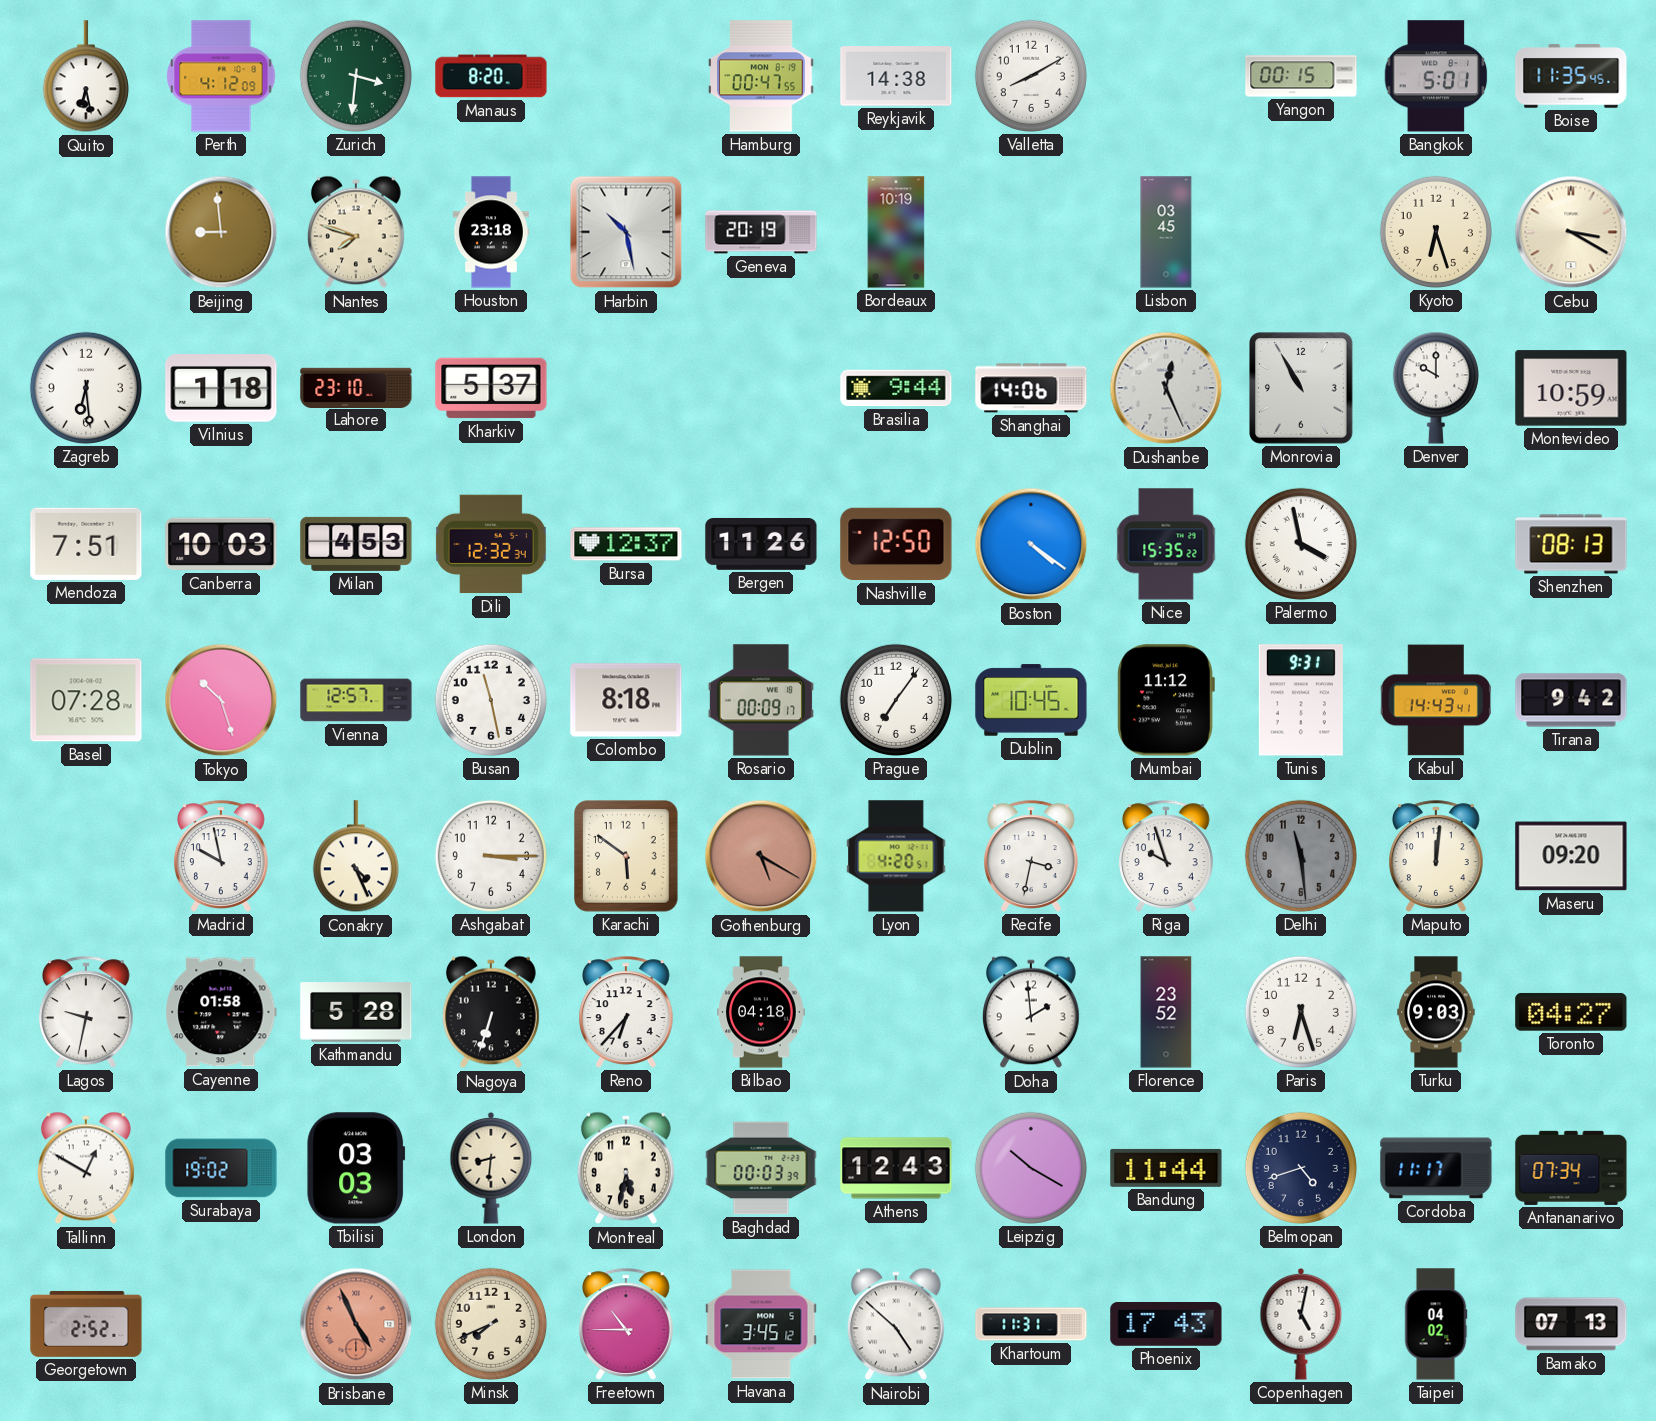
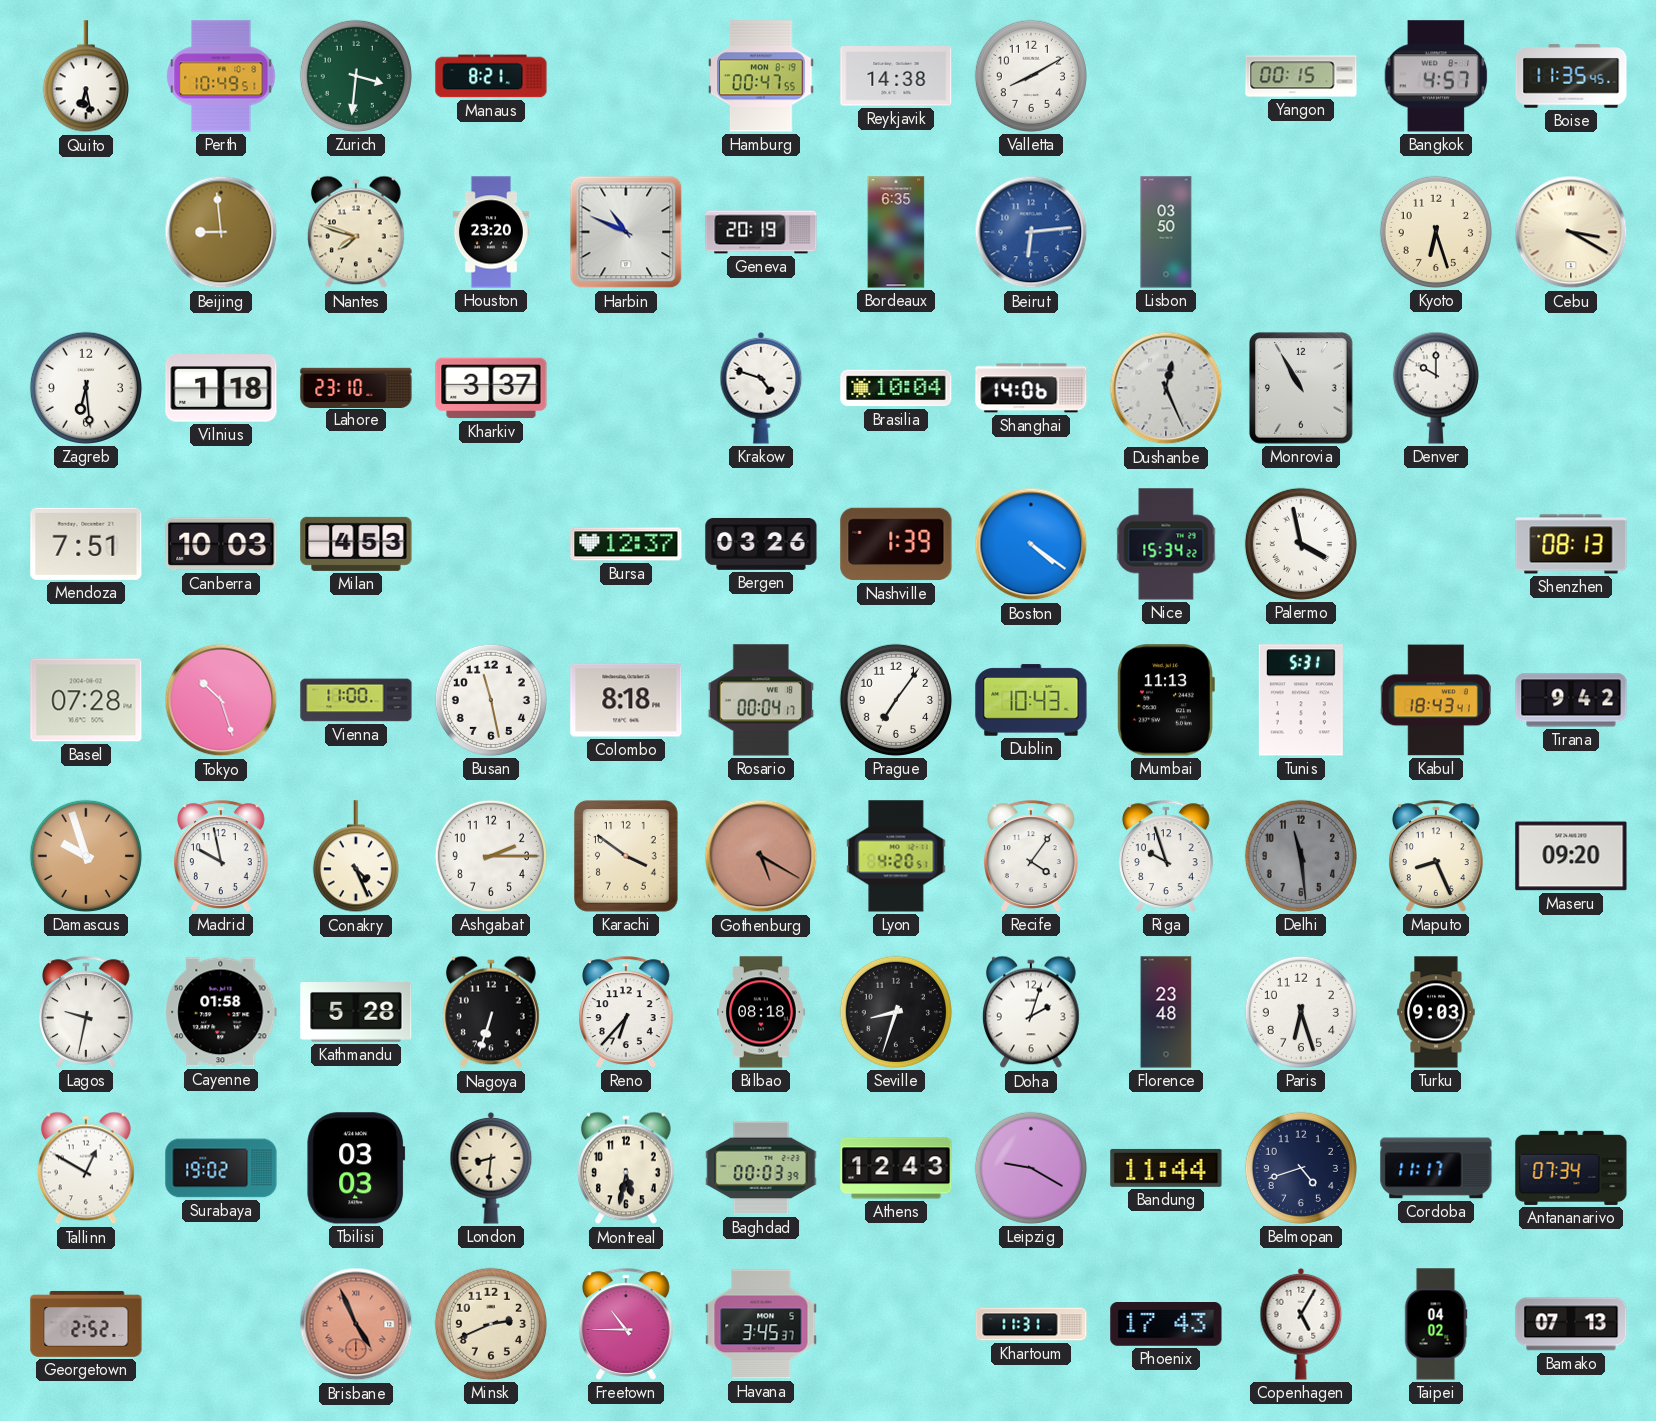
Perth: 4:12 -> 10:49 (221, 76)
Manaus: 8:20 -> 8:21 (491, 76)
Bangkok: 5:01 -> 4:57 (1436, 76)
Houston: 23:18 -> 23:20 (491, 232)
Harbin: 10:28 -> 10:49 (626, 232)
Bordeaux: 10:19 -> 6:35 (896, 232)
Beirut: none -> 6:14 (1031, 232)
Lisbon: 03:45 -> 03:50 (1166, 232)
Kharkiv: 5:37 -> 3:37 (491, 388)
Krakow: none -> 4:48 (761, 388)
Brasilia: 9:44 -> 10:04 (896, 388)
Montevideo: 10:59 -> none (1571, 388)
Dili: 12:32 -> none (491, 544)
Bergen: 11:26 -> 03:26 (761, 545)
Nashville: 12:50 -> 1:39 (896, 544)
Nice: 15:35 -> 15:34 (1166, 544)
Vienna: 12:57 -> 11:00 (356, 700)
Rosario: 00:09 -> 00:04 (761, 700)
Dublin: 10:45 -> 10:43 (1031, 700)
Mumbai: 11:12 -> 11:13 (1166, 700)
Tunis: 9:31 -> 5:31 (1301, 700)
Kabul: 14:43 -> 18:43 (1436, 700)
Damascus: none -> 9:57 (86, 856)
Ashgabat: 3:15 -> 2:15 (491, 856)
Karachi: 5:51 -> 3:51 (626, 856)
Recife: 3:32 -> 4:06 (1031, 856)
Maputo: 12:01 -> 8:26 (1436, 856)
Bilbao: 04:18 -> 08:18 (762, 1012)
Seville: none -> 8:33 (896, 1012)
Doha: 1:59 -> 2:03 (1031, 1012)
Florence: 23:52 -> 23:48 (1166, 1012)
Toronto: 04:27 -> none (1571, 1012)
Leipzig: 10:20 -> 9:20 (1031, 1168)
Minsk: 7:41 -> 2:41 (491, 1324)
Havana: 3:45:12 -> 3:45:37 (761, 1324)
Nairobi: 4:52 -> none (896, 1324)
Copenhagen: 5:02 -> 5:05 (1301, 1324)
